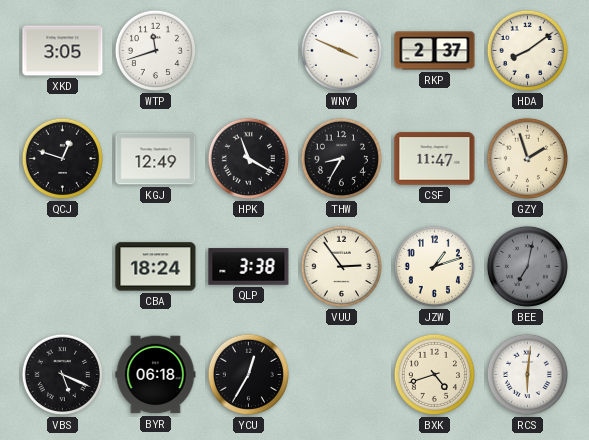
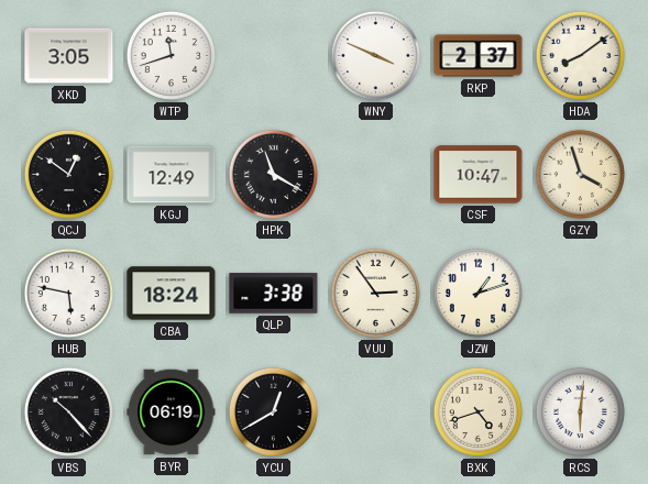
QCJ: 12:48 -> 12:51 (68, 174)
THW: 8:35 -> none (341, 158)
CSF: 11:47 -> 10:47 (479, 175)
GZY: 1:57 -> 3:57 (580, 174)
HUB: none -> 5:47 (68, 293)
BEE: 7:02 -> none (527, 266)
VBS: 5:19 -> 10:23 (68, 411)
BYR: 06:18 -> 06:19 (172, 413)
YCU: 12:35 -> 12:40 (273, 411)
